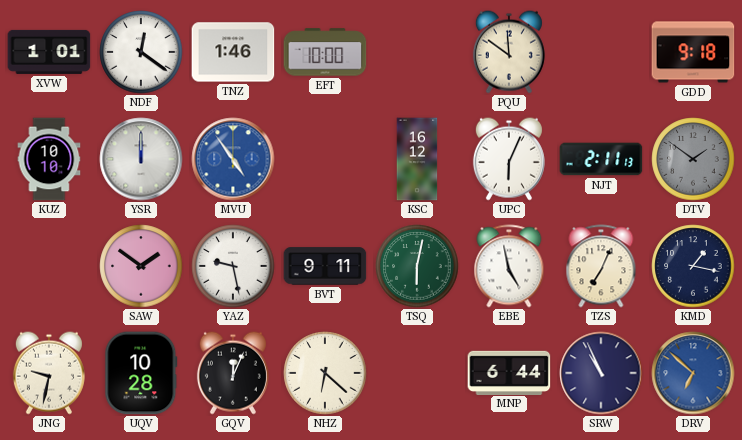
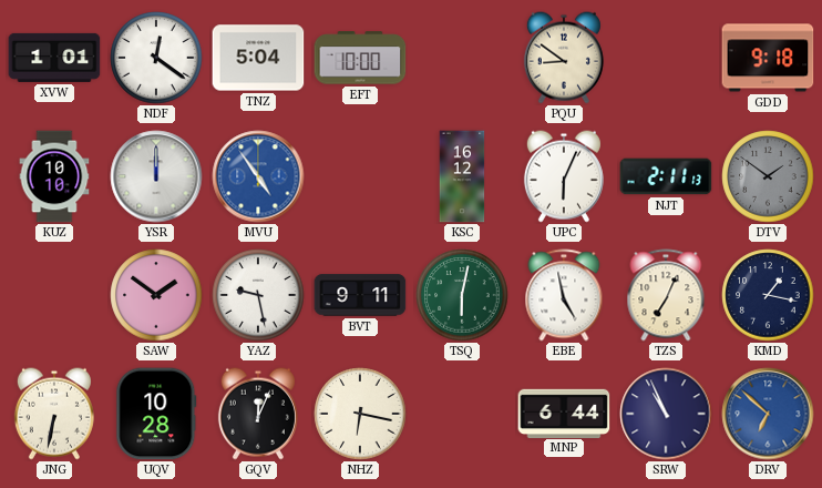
TNZ: 1:46 -> 5:04 (258, 58)
PQU: 11:51 -> 8:51 (564, 58)
JNG: 9:32 -> 6:32 (54, 414)
NHZ: 6:22 -> 6:17 (360, 414)
